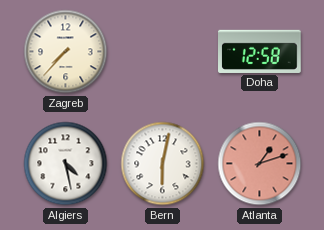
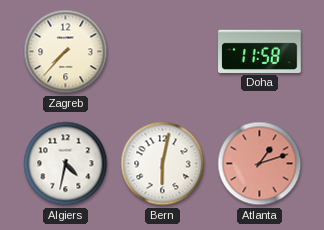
Doha: 12:58 -> 11:58 (260, 51)
Algiers: 4:28 -> 4:32 (66, 164)
